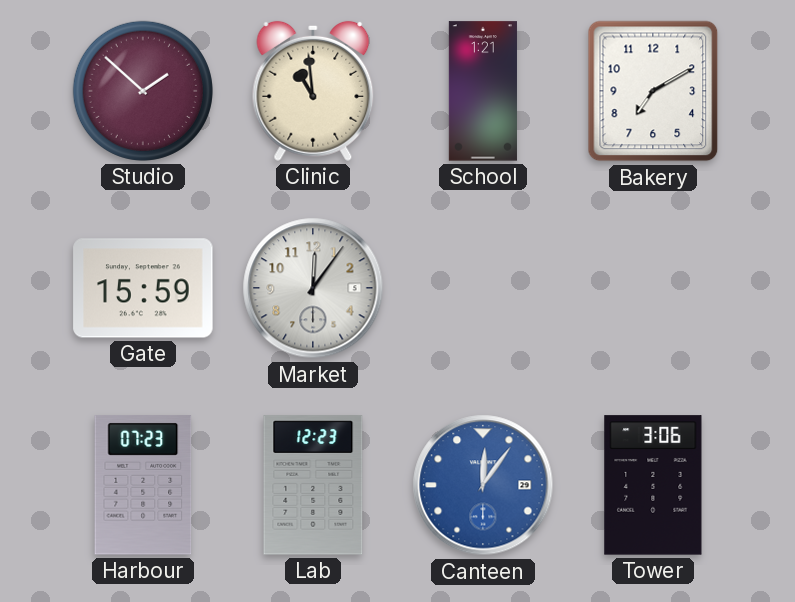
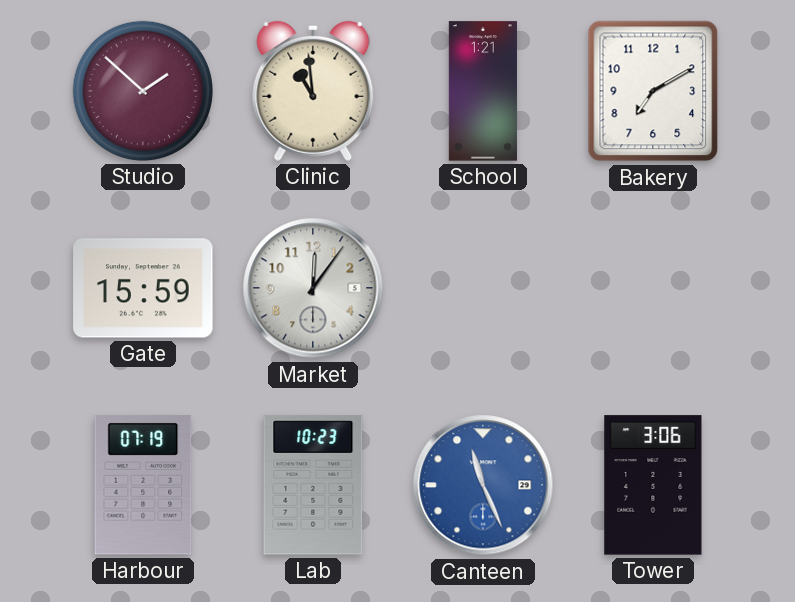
Harbour: 07:23 -> 07:19 (143, 485)
Lab: 12:23 -> 10:23 (313, 485)
Canteen: 12:06 -> 11:26 (483, 485)
